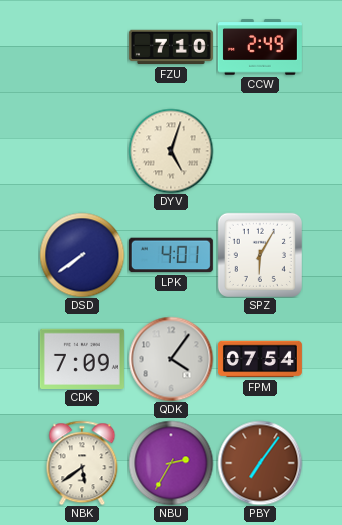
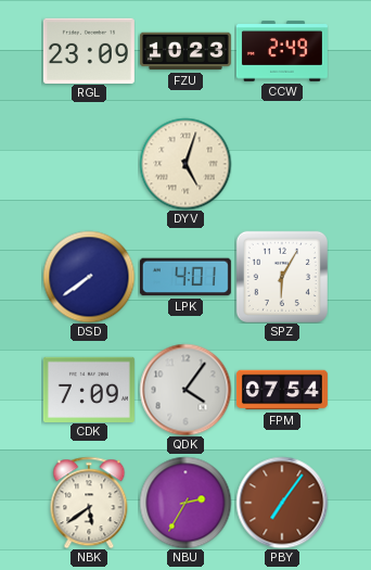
RGL: none -> 23:09 (89, 50)
FZU: 7:10 -> 10:23 (185, 51)
